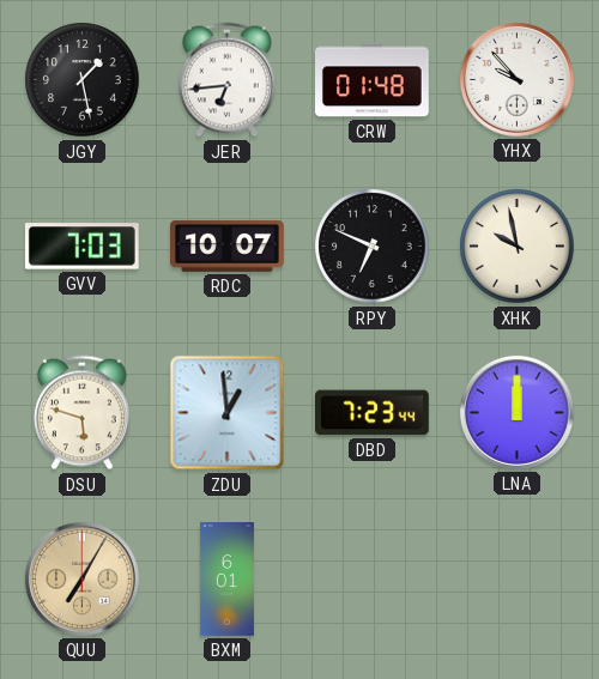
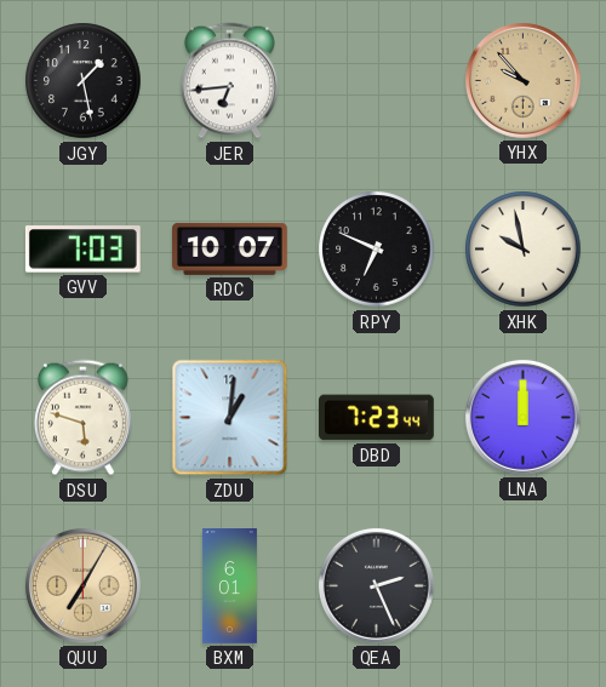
CRW: 01:48 -> none (373, 80)
YHX dial: white -> champagne (522, 80)
ZDU: 12:59 -> 1:01 (230, 418)
QEA: none -> 2:26 (376, 585)
